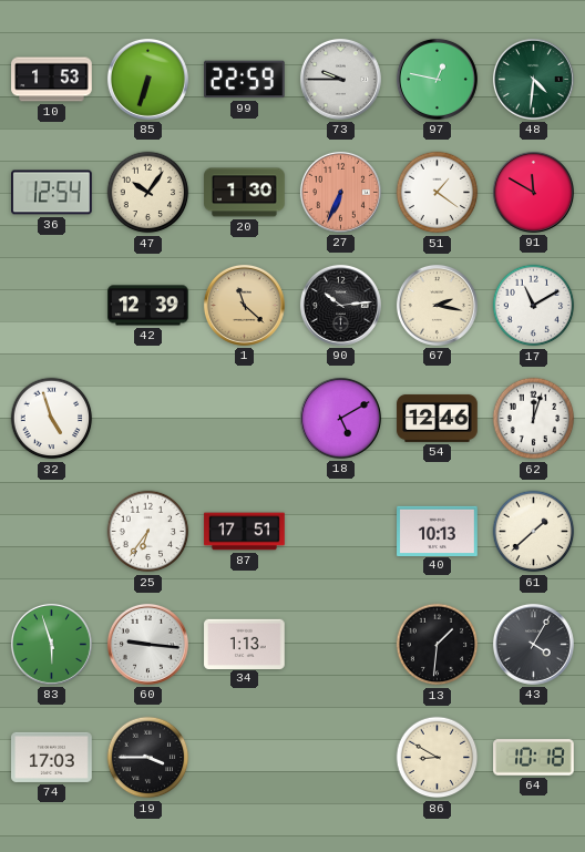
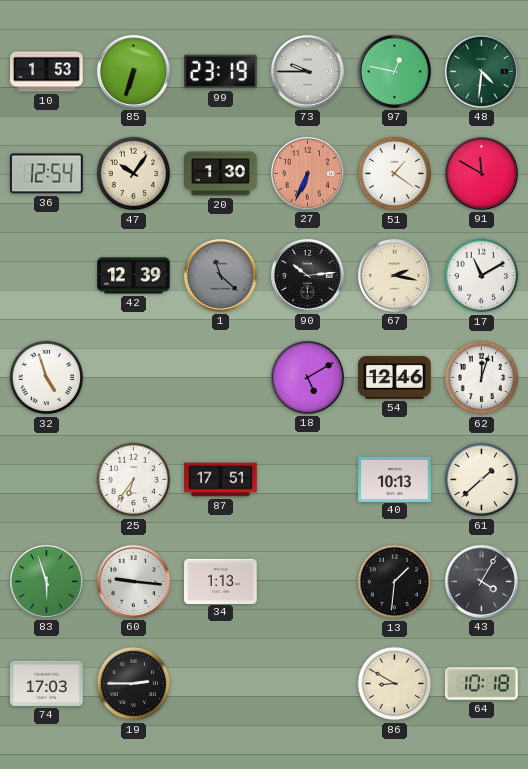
99: 22:59 -> 23:19 (221, 72)
1 dial: champagne -> grey (220, 275)
19: 3:45 -> 2:45 (134, 684)
